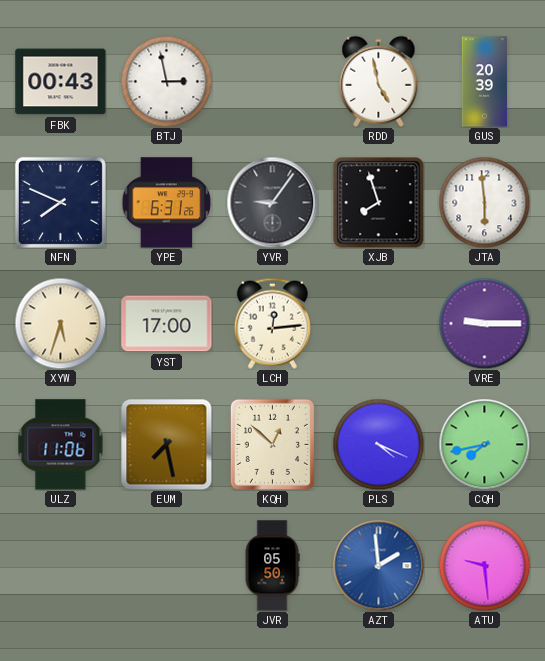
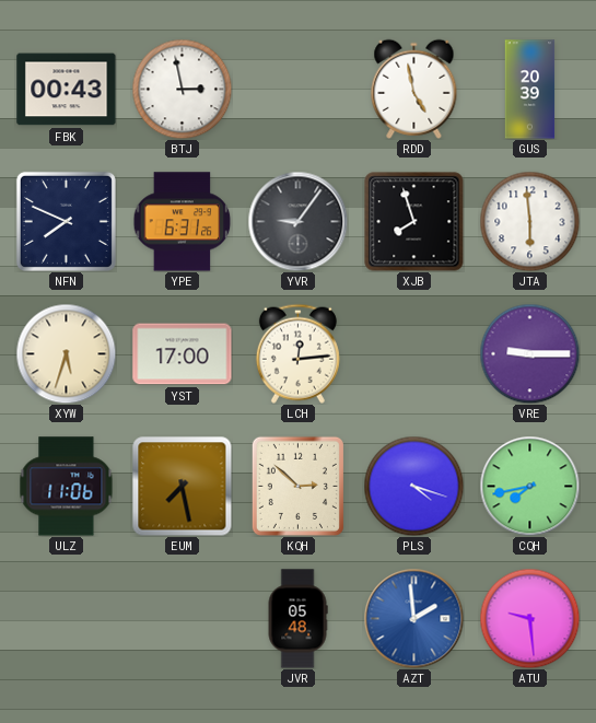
KQH: 12:52 -> 2:52 (297, 486)
PLS: 4:19 -> 4:18 (413, 486)
JVR: 05:50 -> 05:48 (297, 619)
